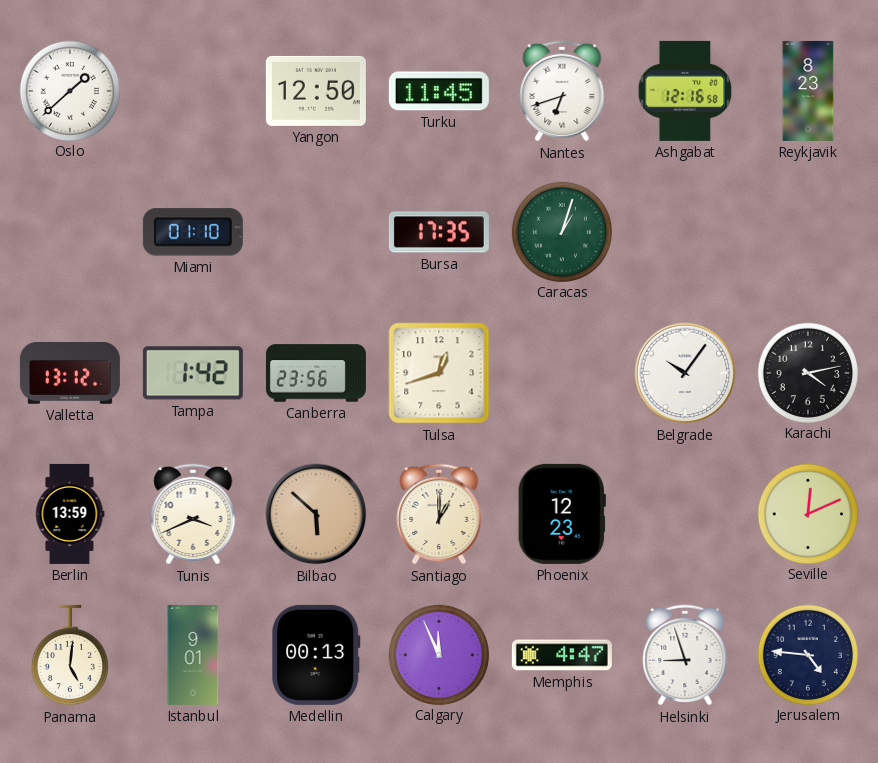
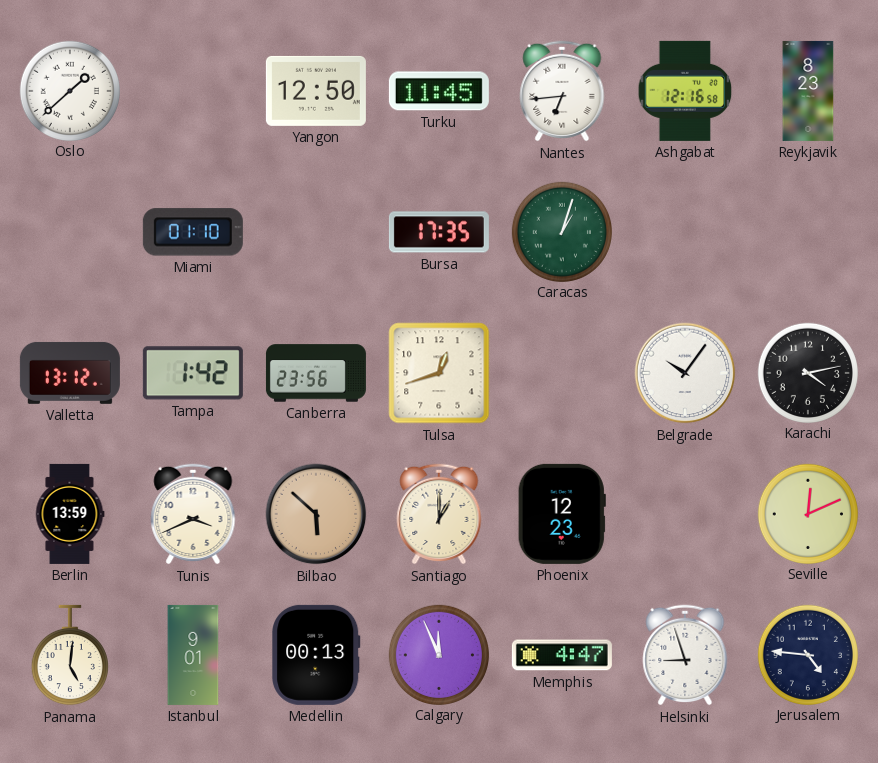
Nantes: 6:42 -> 6:44 (562, 91)
